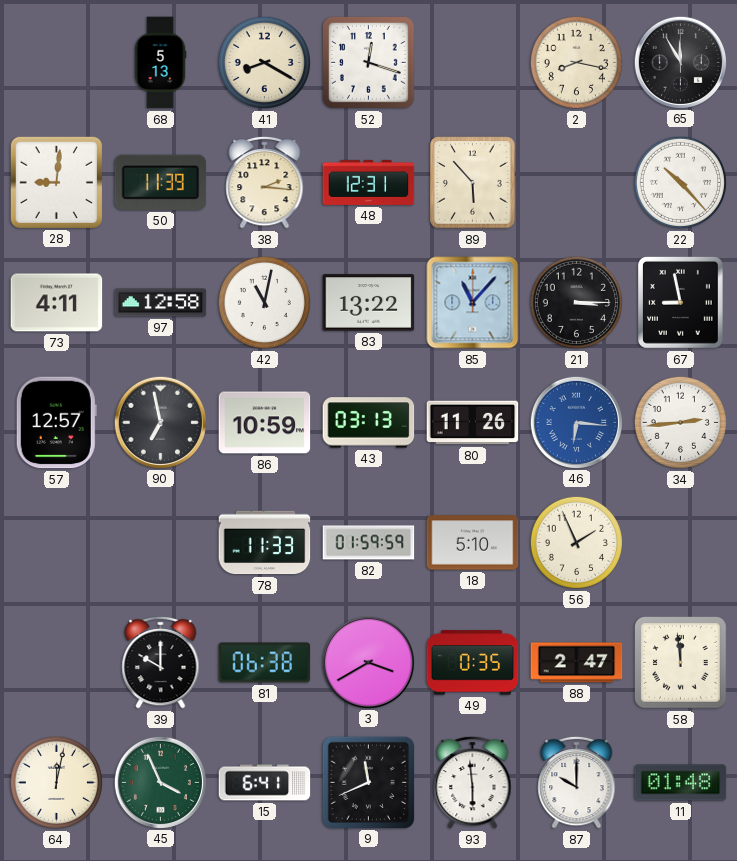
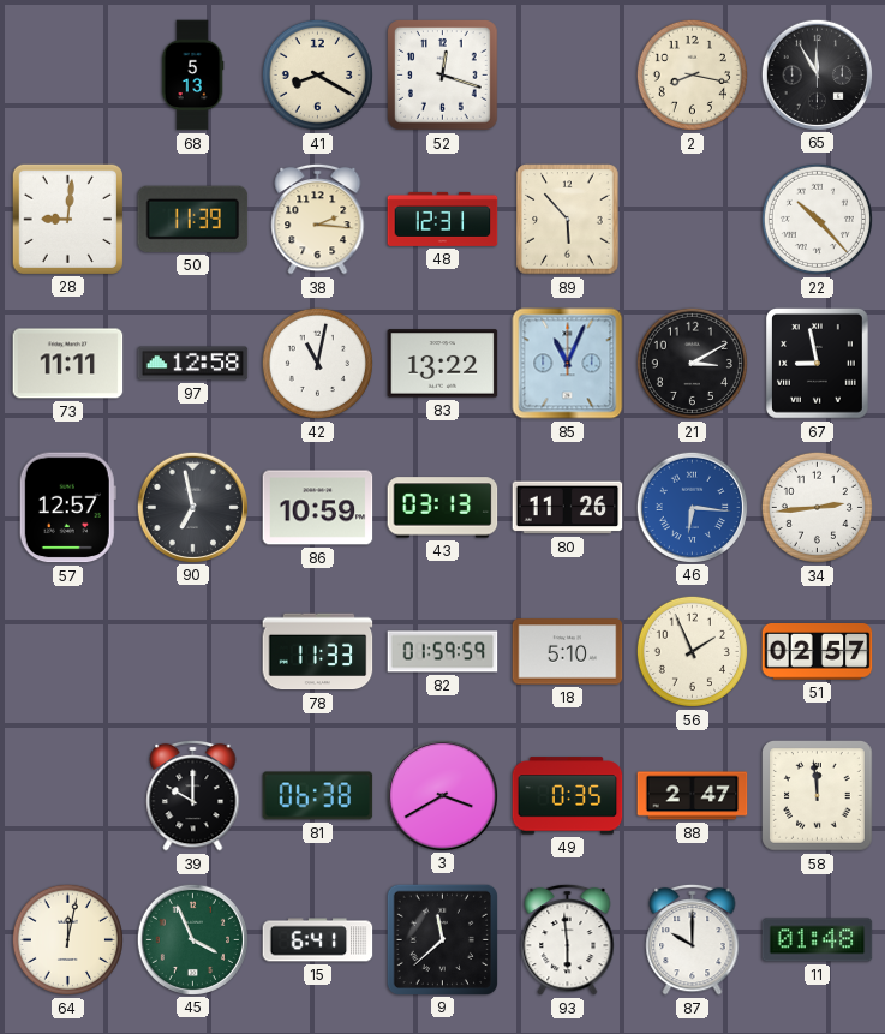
73: 4:11 -> 11:11 (68, 364)
85: 11:07 -> 11:04 (568, 364)
21: 3:15 -> 3:10 (692, 363)
51: none -> 02:57 (818, 652)
9: 11:41 -> 11:38 (442, 939)
